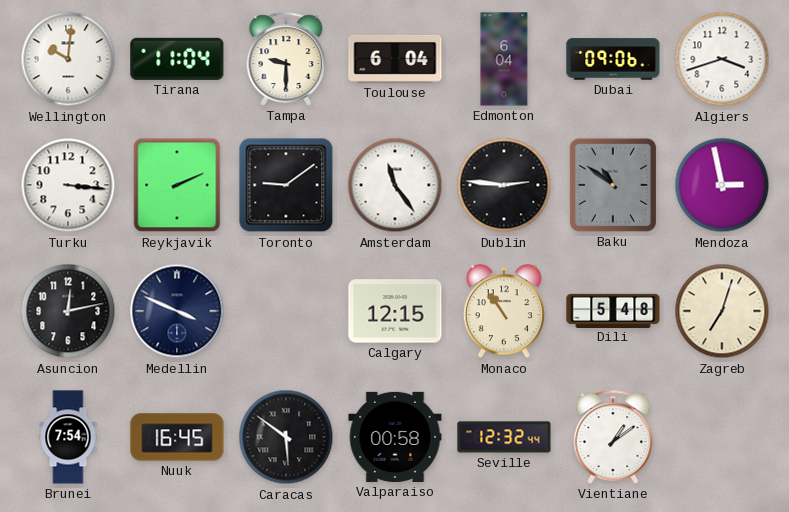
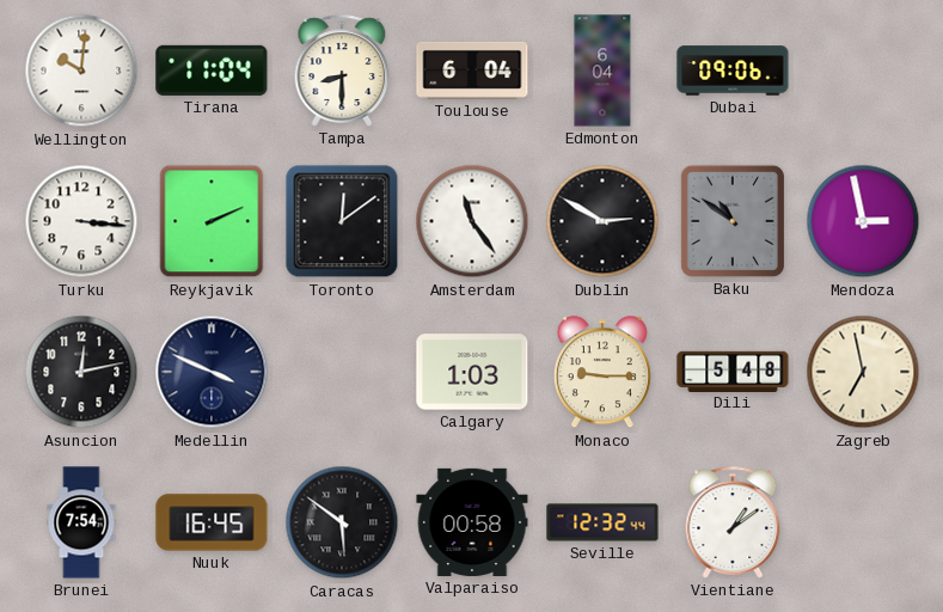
Tampa: 9:30 -> 8:30 (342, 71)
Algiers: 3:42 -> none (722, 59)
Toronto: 9:09 -> 12:09 (342, 221)
Dublin: 2:46 -> 2:50 (602, 221)
Calgary: 12:15 -> 1:03 (472, 372)
Monaco: 10:54 -> 9:15 (602, 373)
Zagreb: 7:03 -> 6:58 (863, 372)
